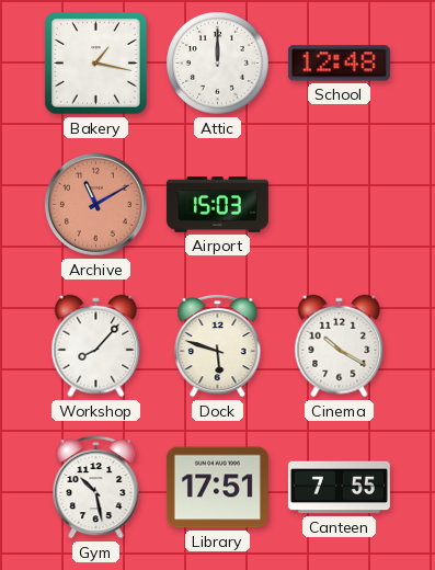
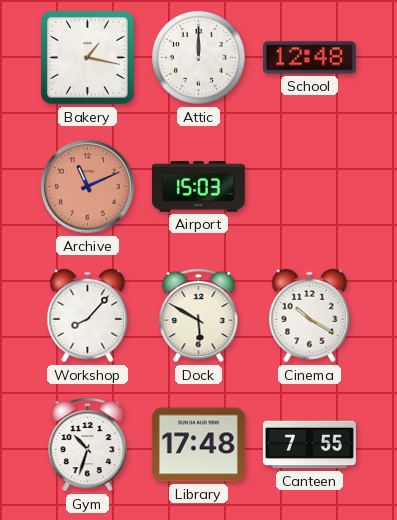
Archive: 11:10 -> 11:11 (88, 187)
Dock: 5:48 -> 5:50 (199, 315)
Gym: 10:28 -> 10:33 (88, 444)
Library: 17:51 -> 17:48 (198, 445)
